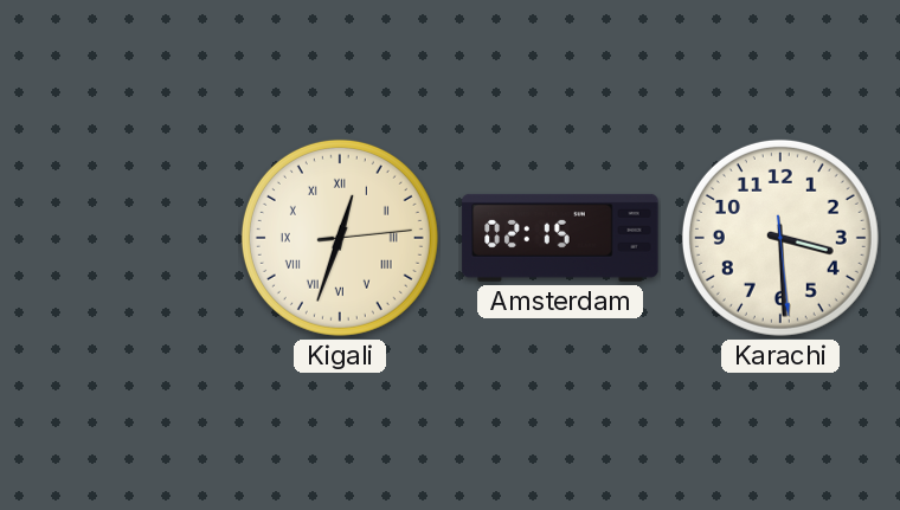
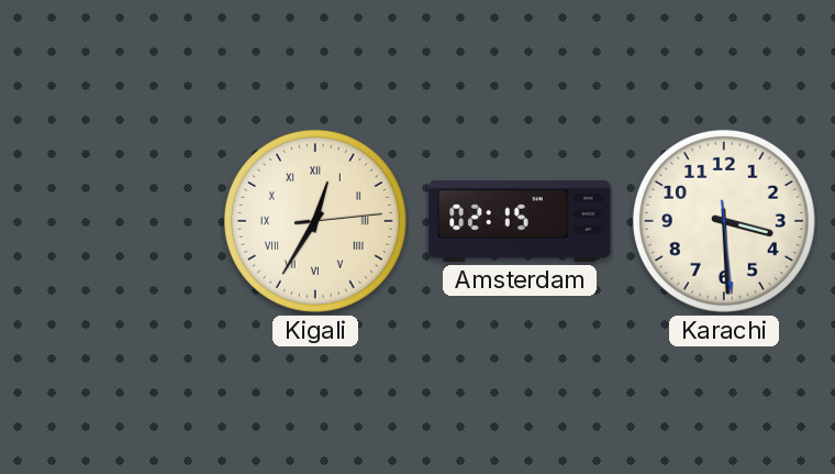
Kigali: 12:33 -> 12:35 (315, 221)
